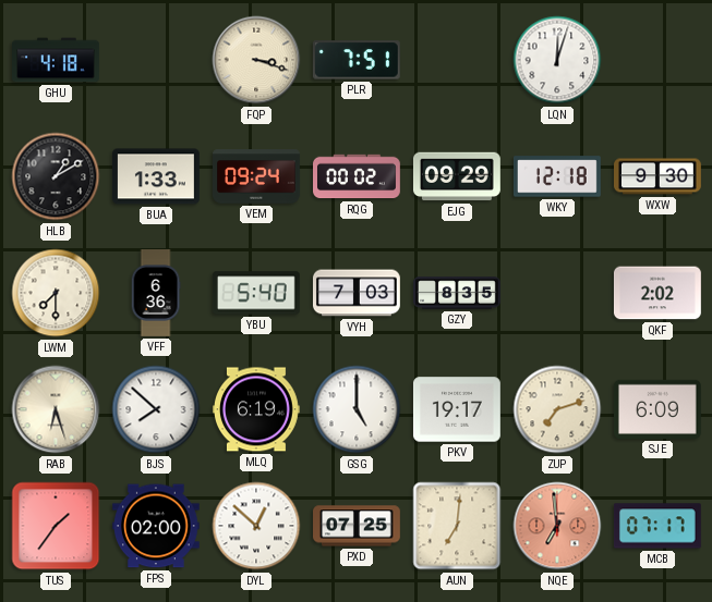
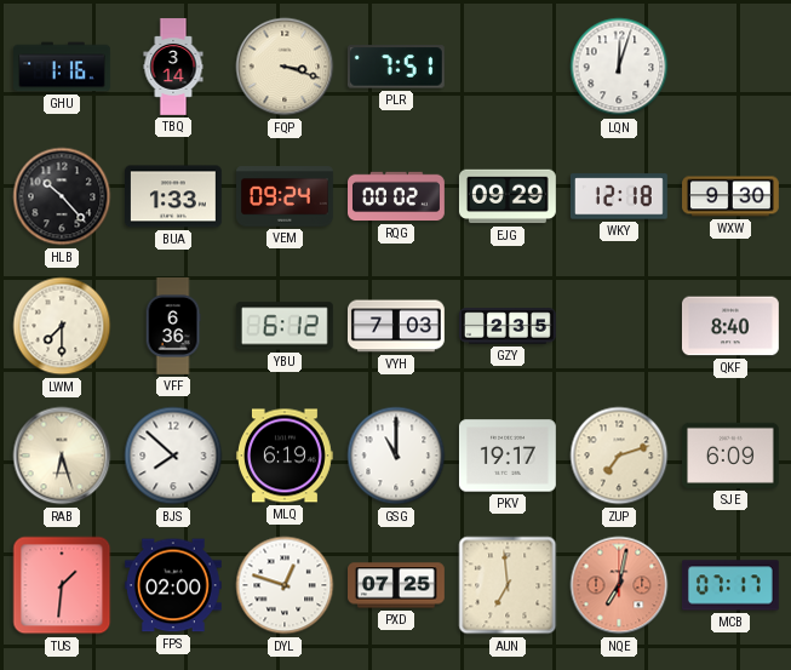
GHU: 4:18 -> 1:16 (63, 67)
TBQ: none -> 3:14 (173, 67)
HLB: 1:10 -> 10:23 (62, 196)
YBU: 5:40 -> 6:12 (285, 326)
GZY: 8:35 -> 2:35 (509, 326)
QKF: 2:02 -> 8:40 (730, 326)
GSG: 5:00 -> 11:00 (396, 456)
TUS: 1:36 -> 1:31 (62, 585)
DYL: 12:52 -> 12:48 (285, 585)
AUN: 7:01 -> 6:59 (508, 585)
NQE: 6:59 -> 7:02 (619, 585)
